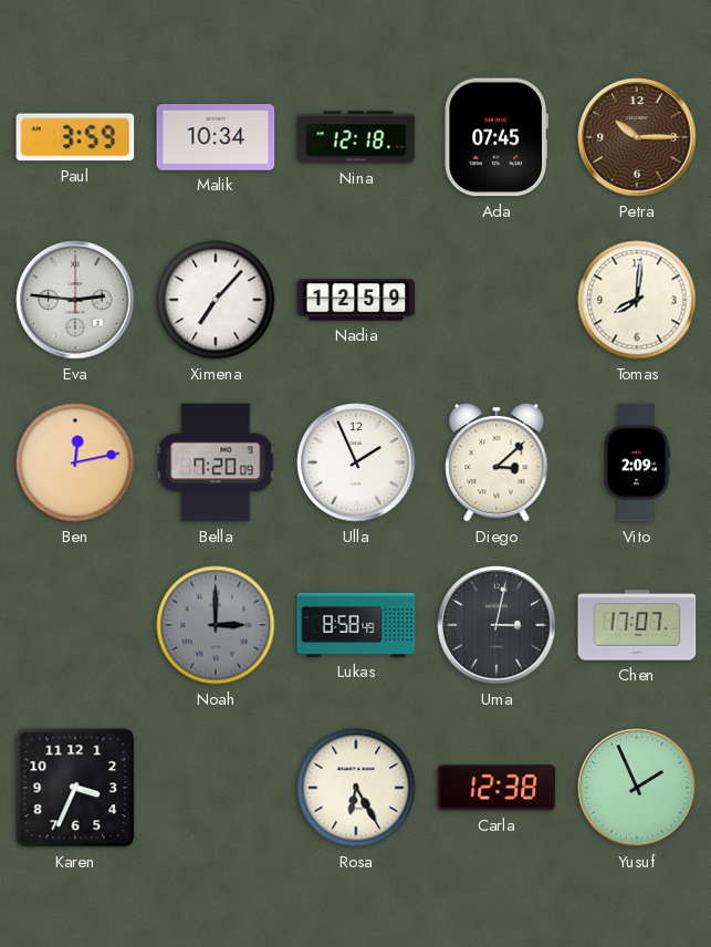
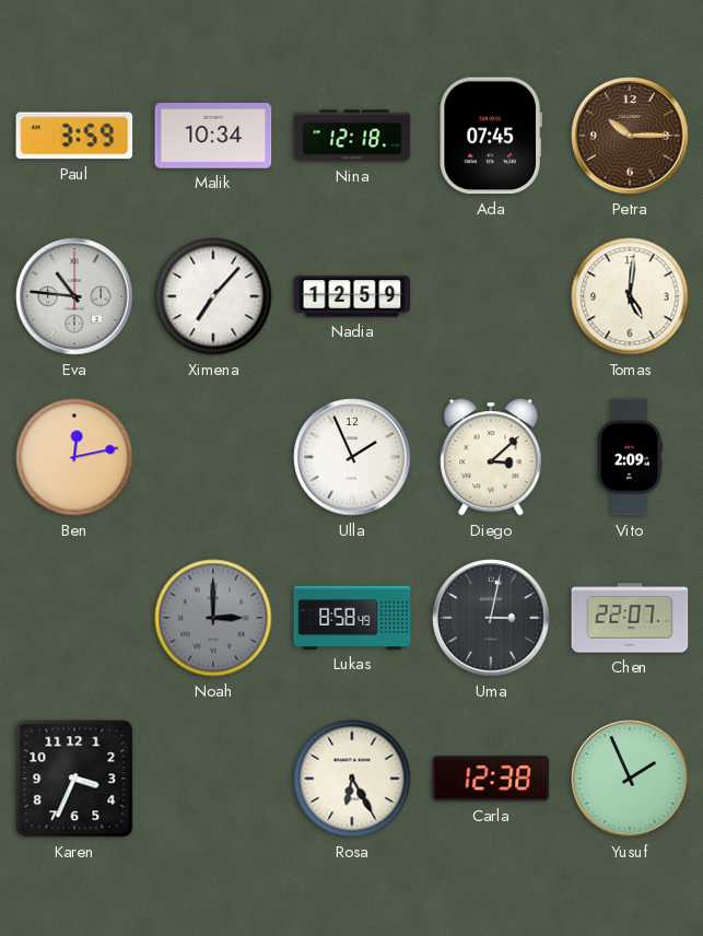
Eva: 2:46 -> 10:46 (74, 296)
Tomas: 8:01 -> 5:01 (630, 296)
Bella: 7:20 -> none (216, 462)
Chen: 17:07 -> 22:07 (630, 618)
